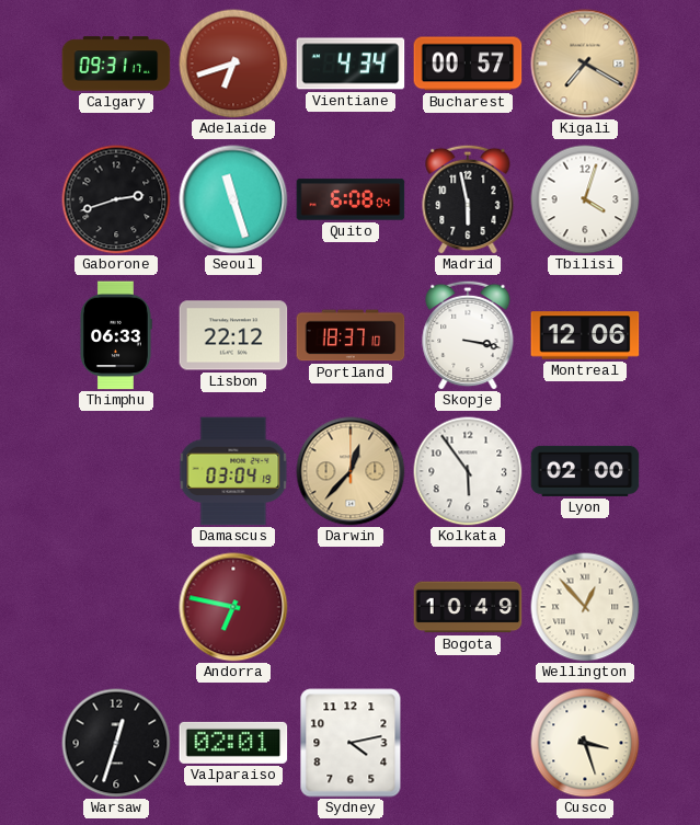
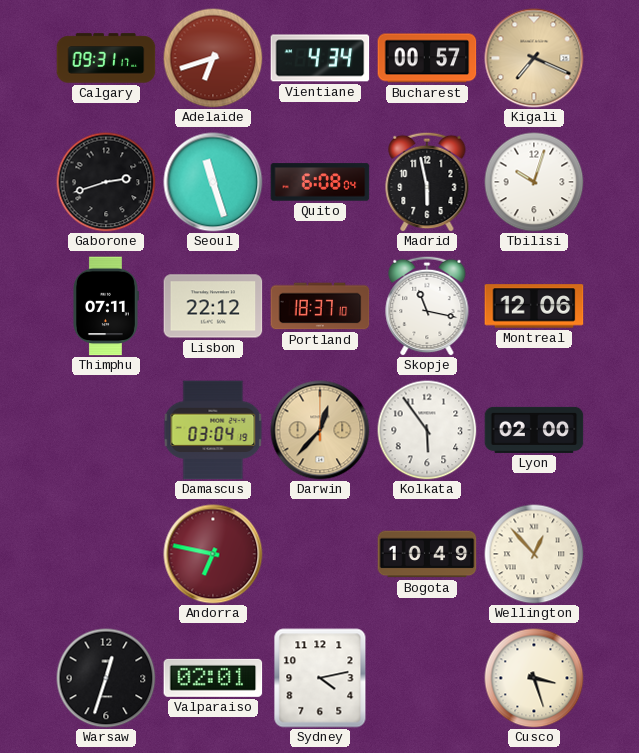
Kigali: 7:20 -> 7:19 (534, 58)
Tbilisi: 4:03 -> 10:03 (534, 182)
Thimphu: 06:33 -> 07:11 (106, 306)
Skopje: 3:17 -> 11:17 (427, 306)
